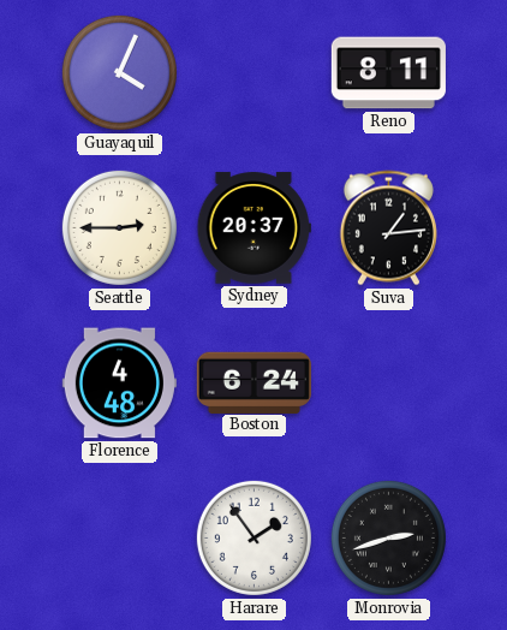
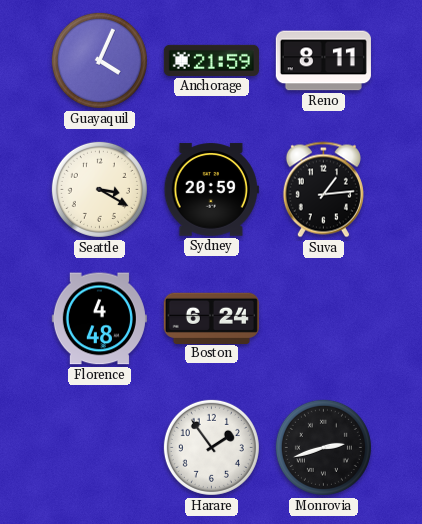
Anchorage: none -> 21:59 (211, 60)
Seattle: 2:45 -> 3:20 (99, 189)
Sydney: 20:37 -> 20:59 (211, 190)
